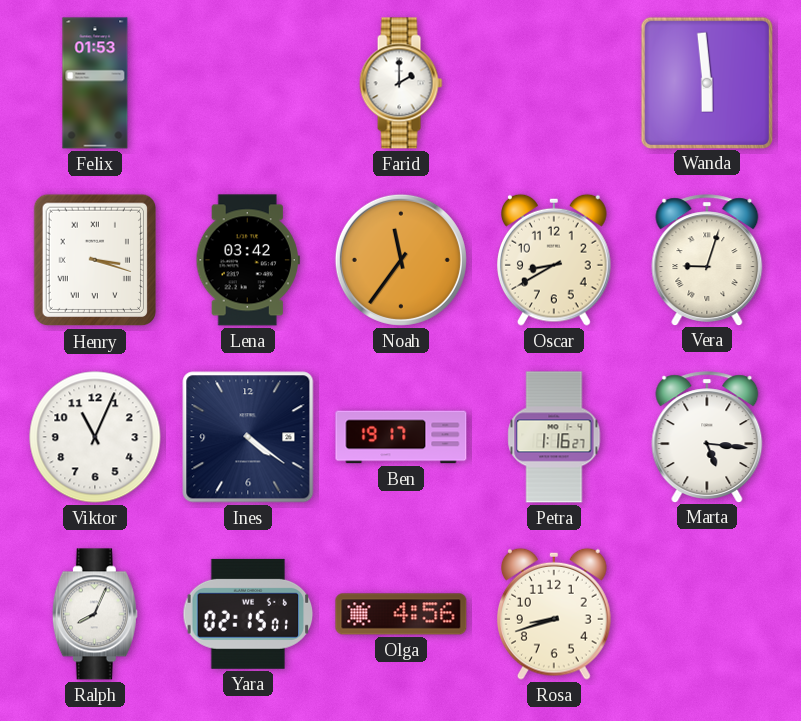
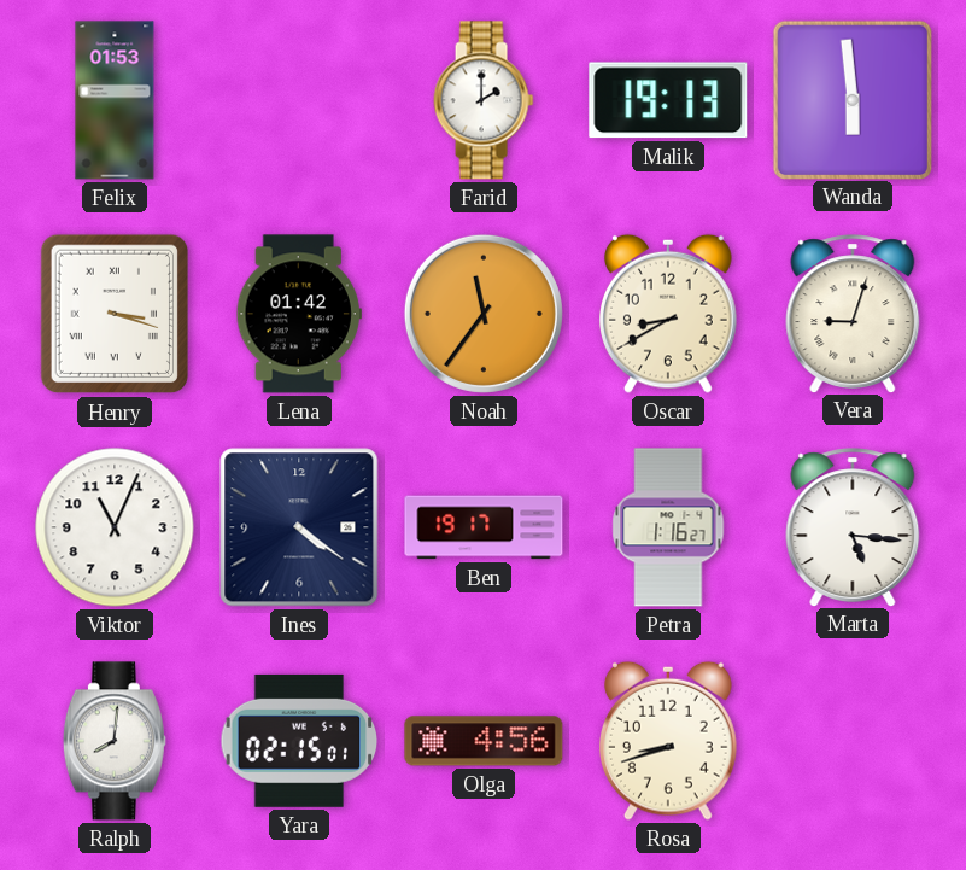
Malik: none -> 19:13 (668, 100)
Lena: 03:42 -> 01:42 (299, 314)
Ralph: 8:04 -> 8:01 (115, 741)
